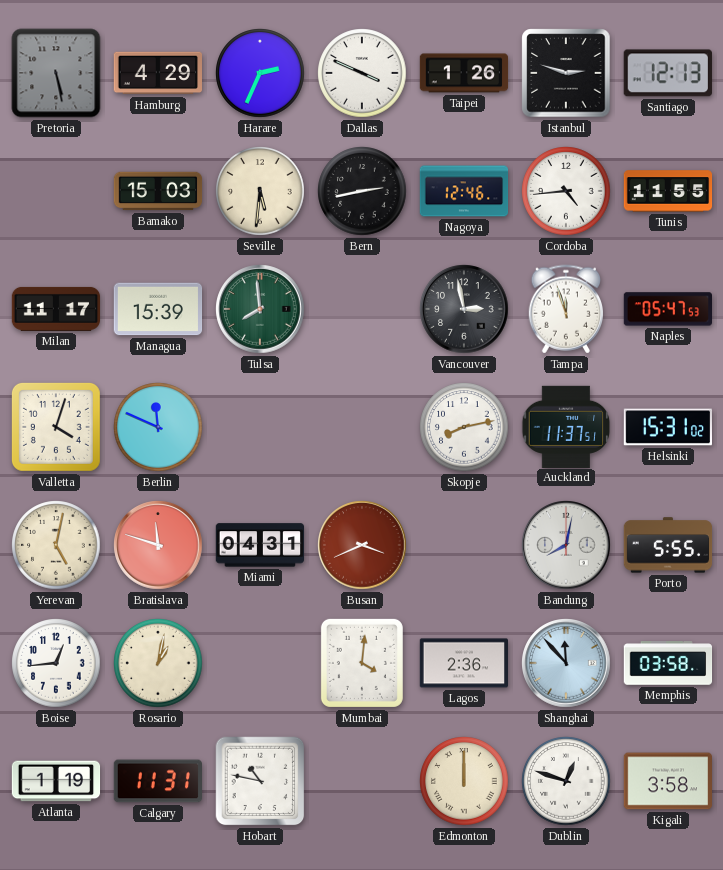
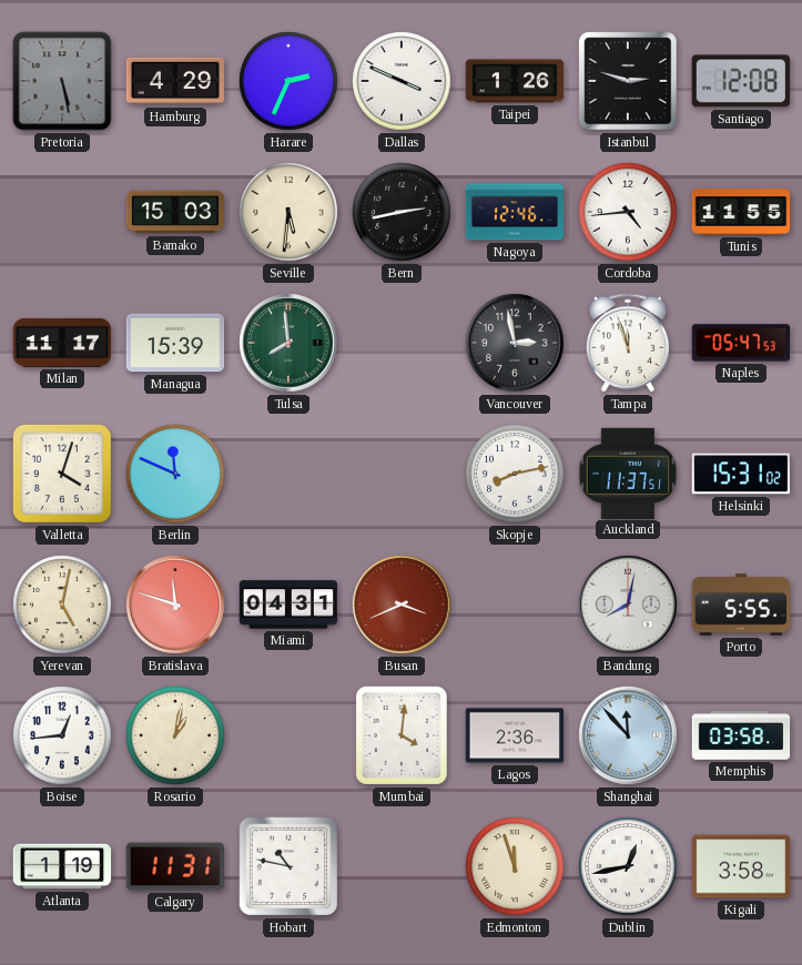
Santiago: 12:13 -> 12:08 (741, 81)
Edmonton: 12:00 -> 11:57 (515, 866)
Dublin: 12:48 -> 12:43 (628, 866)
